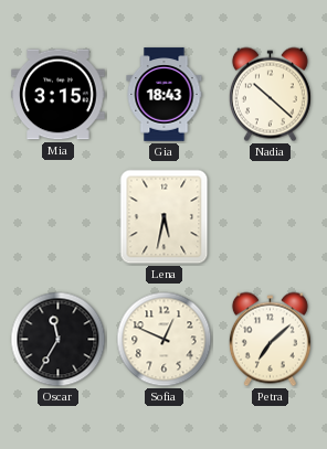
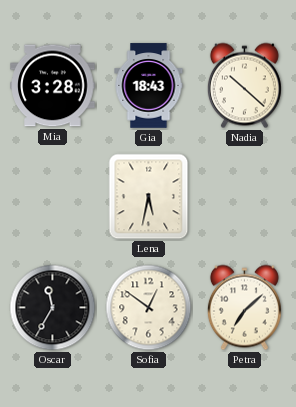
Mia: 3:15 -> 3:28 (53, 86)
Sofia: 12:49 -> 12:51 (149, 308)
